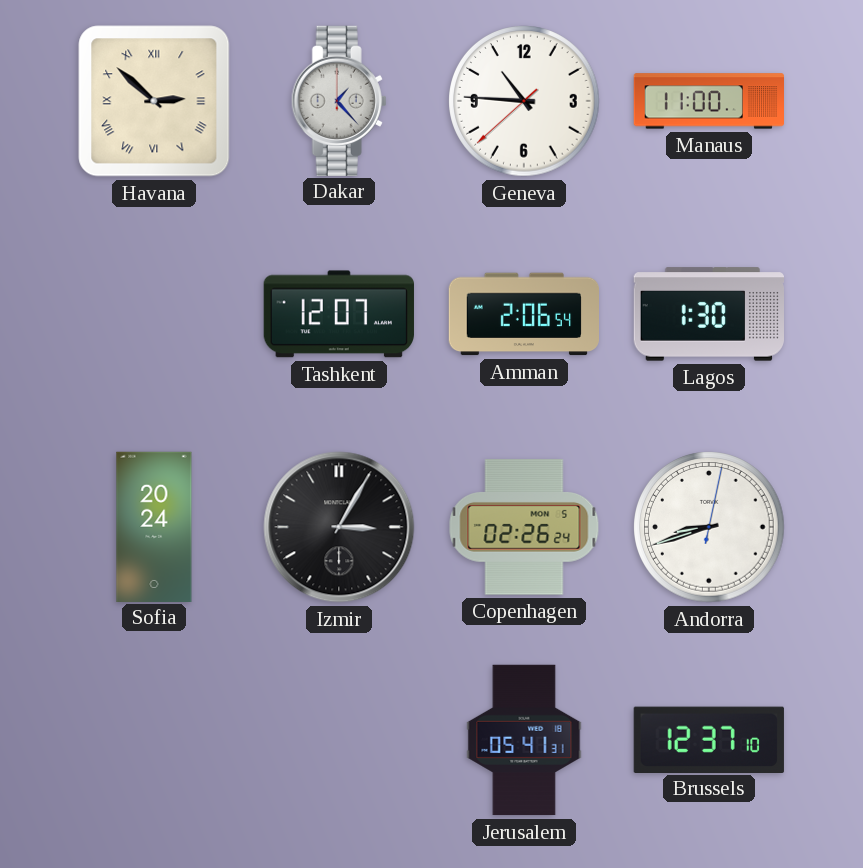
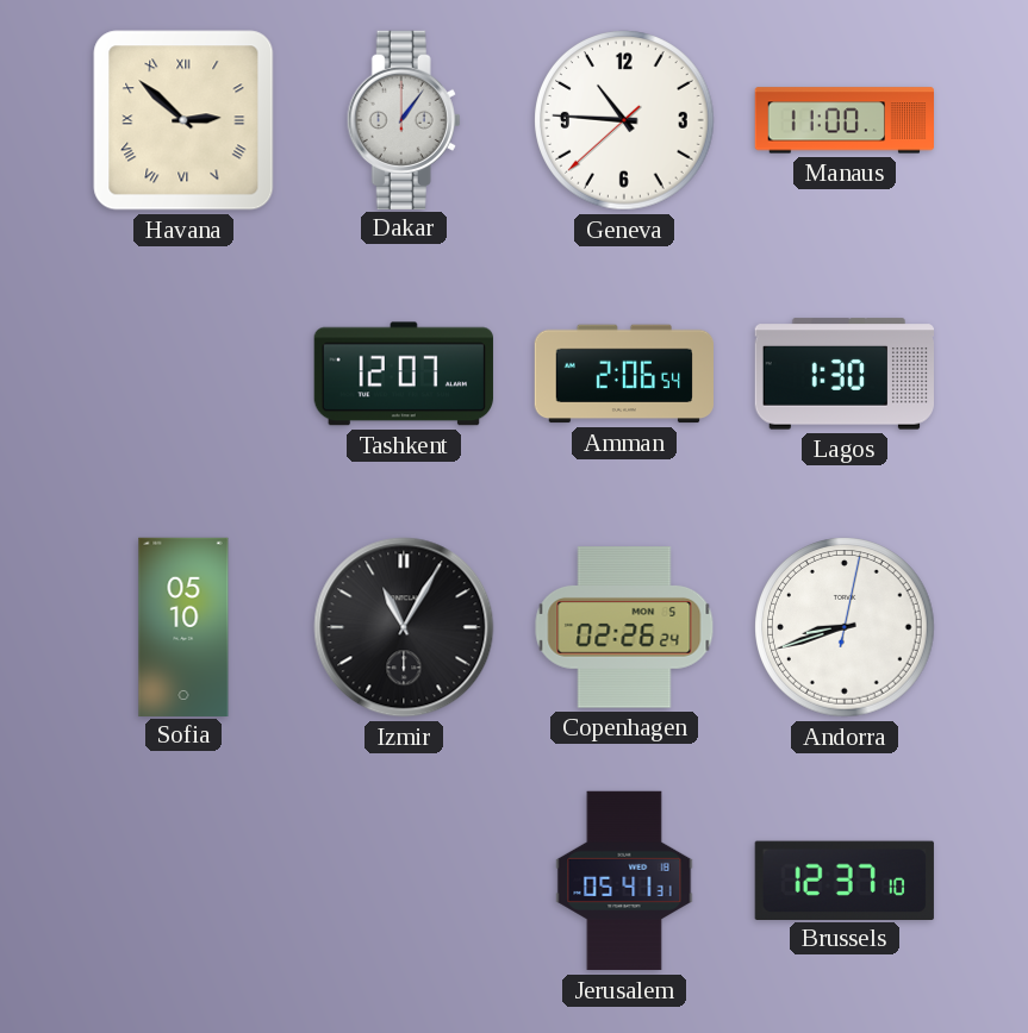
Dakar: 1:23 -> 1:06 (404, 119)
Sofia: 20:24 -> 05:10 (183, 626)
Izmir: 3:05 -> 11:05 (404, 627)
